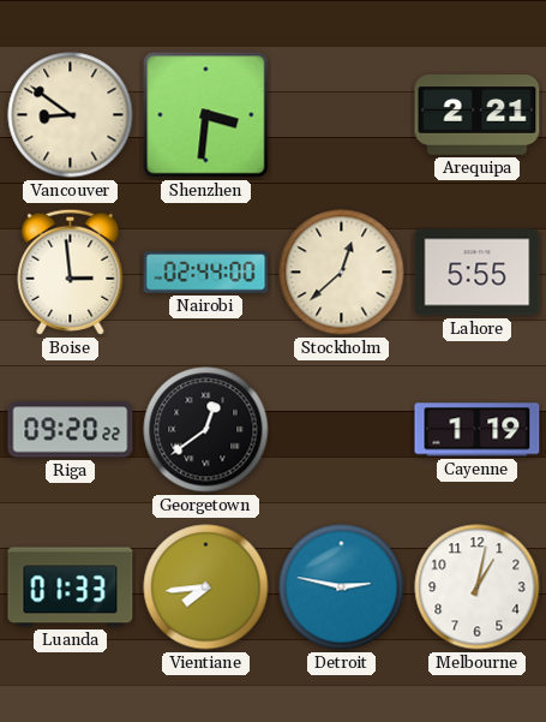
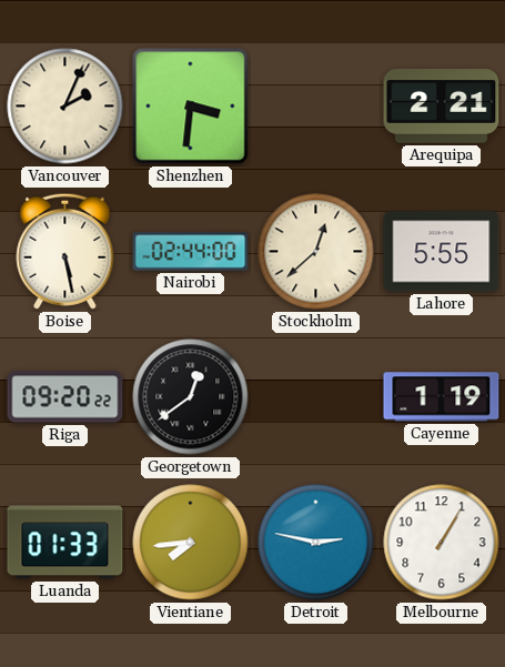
Vancouver: 8:51 -> 2:04 (65, 107)
Boise: 2:59 -> 5:28 (65, 251)
Melbourne: 1:02 -> 1:05 (442, 543)
